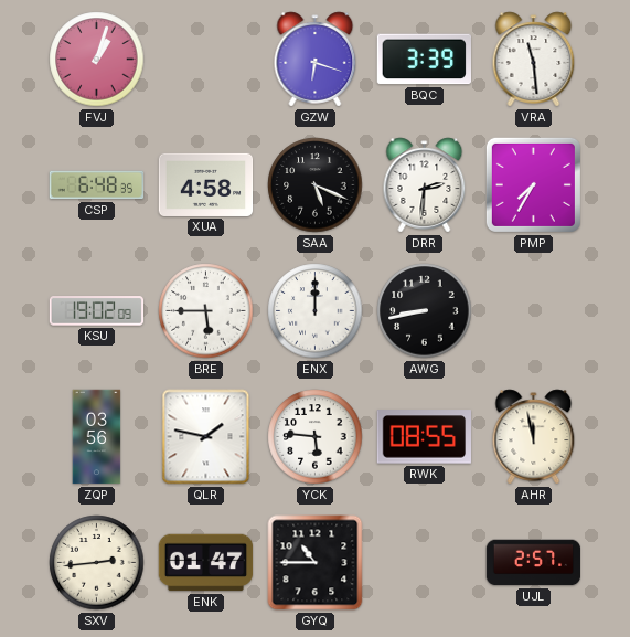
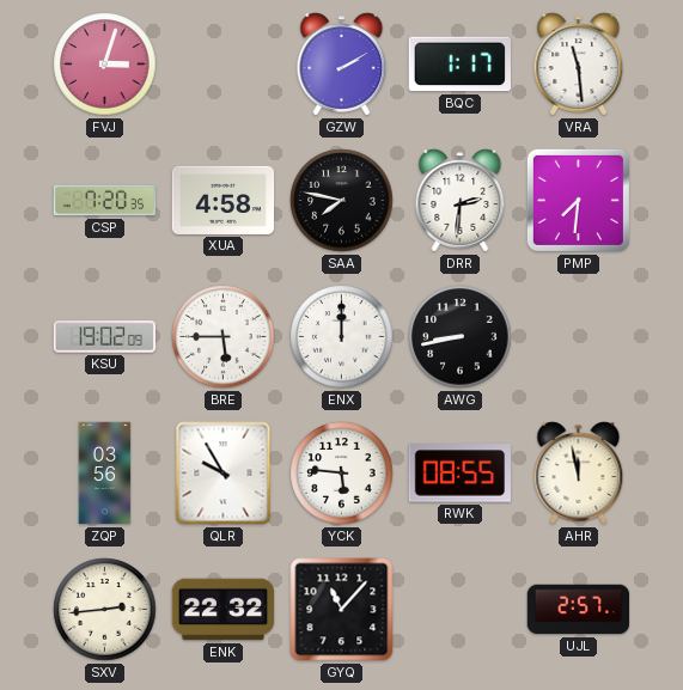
FVJ: 1:03 -> 3:03 (105, 65)
GZW: 6:18 -> 2:10 (342, 65)
BQC: 3:39 -> 1:17 (459, 65)
CSP: 6:48 -> 7:20 (105, 201)
SAA: 5:19 -> 7:47 (342, 201)
PMP: 7:35 -> 7:31 (578, 200)
QLR: 1:47 -> 9:55 (224, 474)
ENK: 01:47 -> 22:32 (224, 610)
GYQ: 10:45 -> 11:07 (342, 610)
